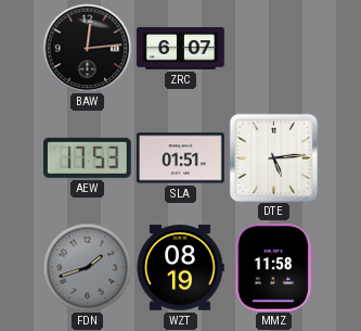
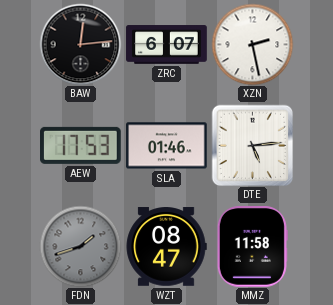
XZN: none -> 2:28 (252, 44)
SLA: 01:51 -> 01:46 (167, 146)
WZT: 08:19 -> 08:47 (166, 247)
